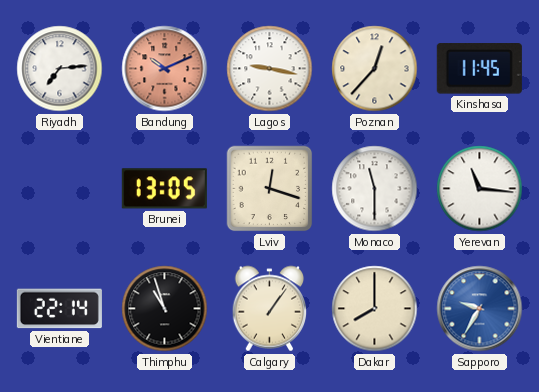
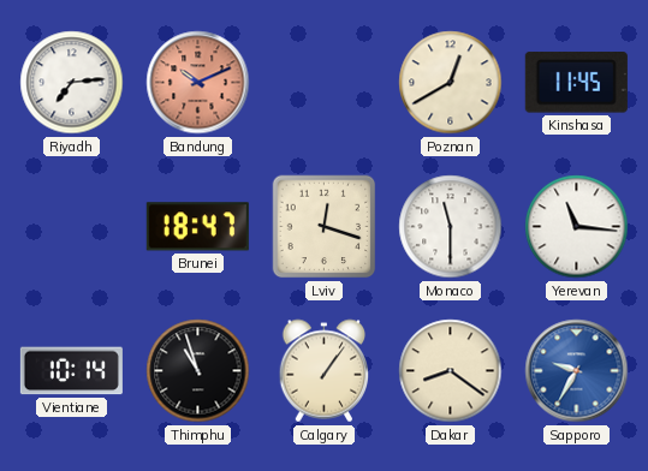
Lagos: 9:17 -> none (270, 69)
Poznan: 12:37 -> 12:40 (451, 83)
Brunei: 13:05 -> 18:47 (197, 227)
Vientiane: 22:14 -> 10:14 (71, 371)
Dakar: 8:00 -> 8:21 (451, 371)
